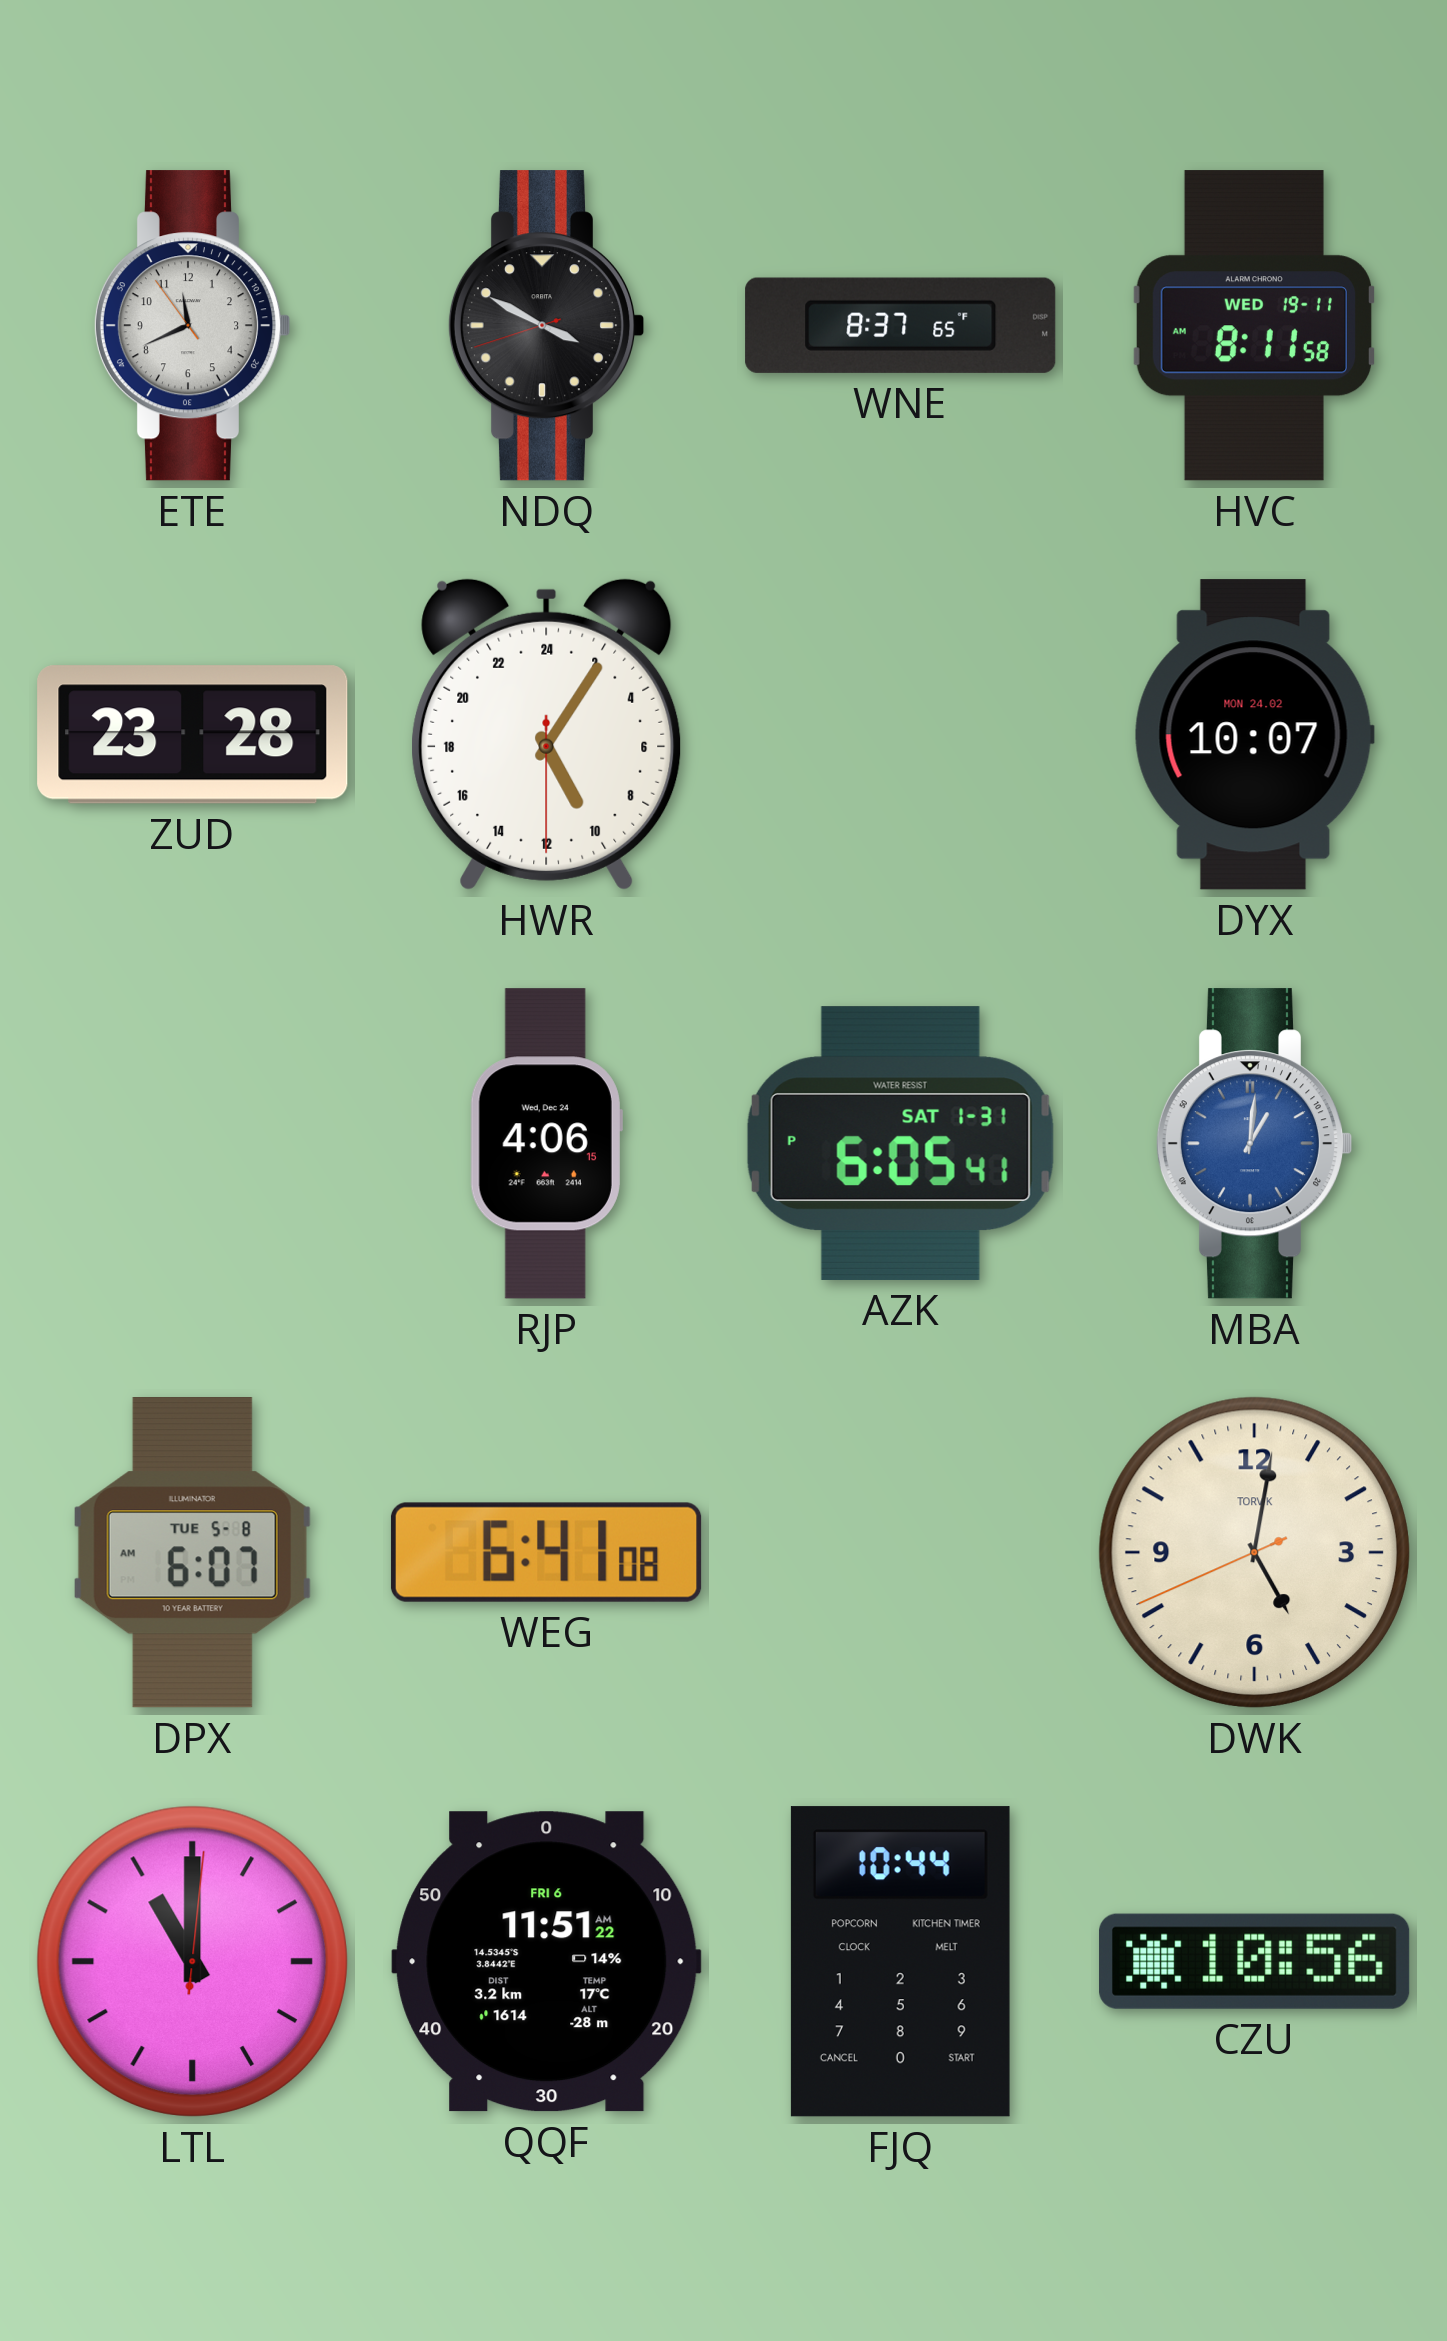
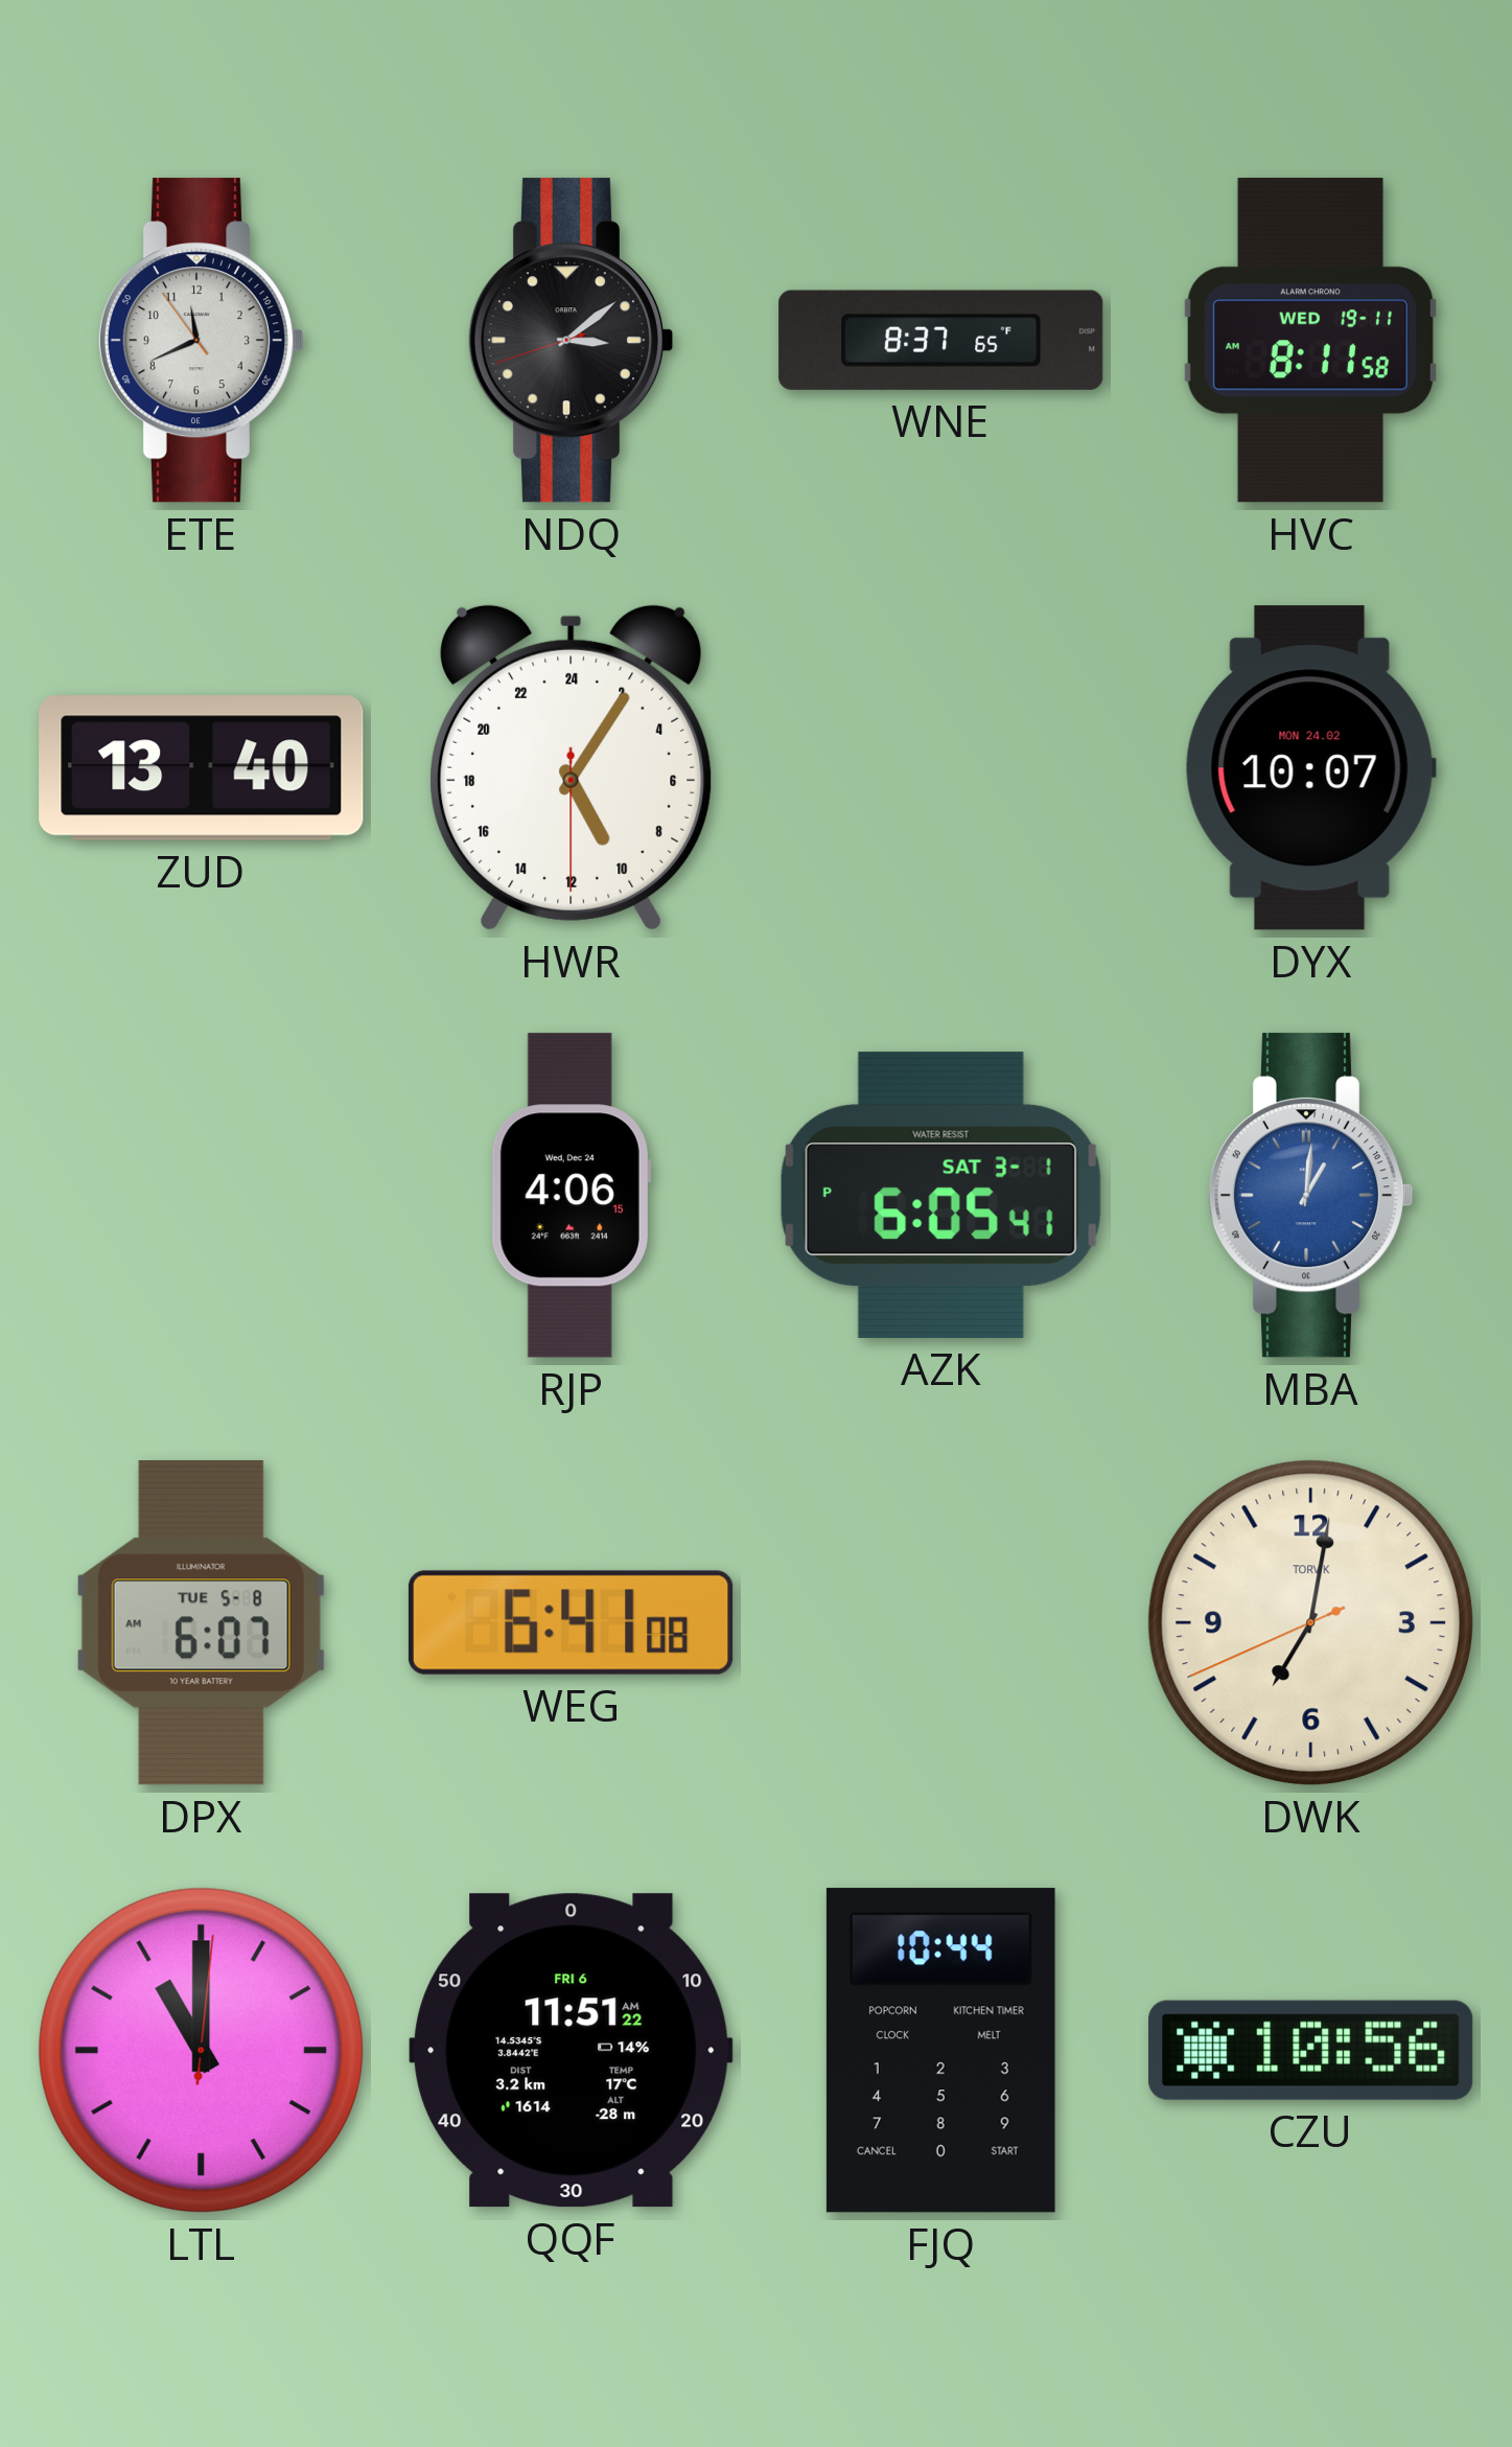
NDQ: 3:49 -> 3:08 (571, 341)
ZUD: 23:28 -> 13:40 (202, 768)
AZK date: SAT 1-31 -> SAT 3-1 (940, 1195)
DWK: 5:01 -> 7:01 (1310, 1622)
